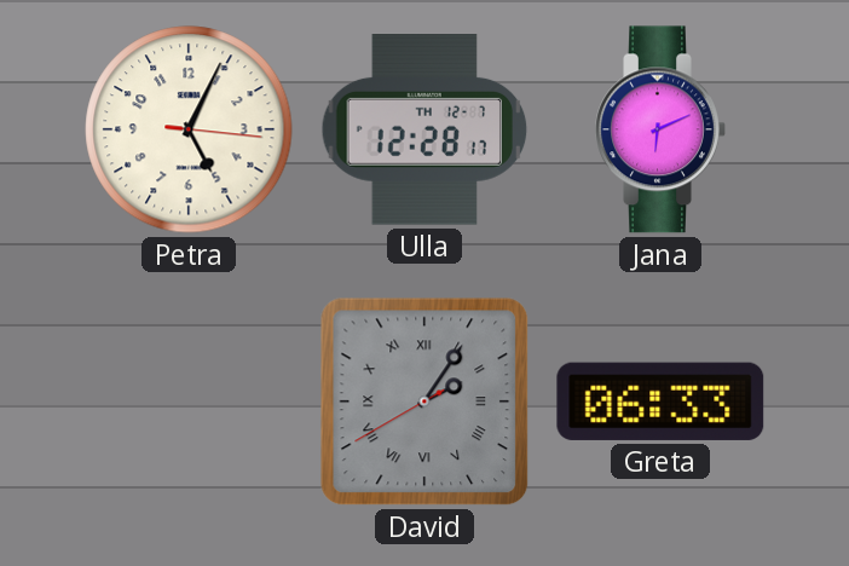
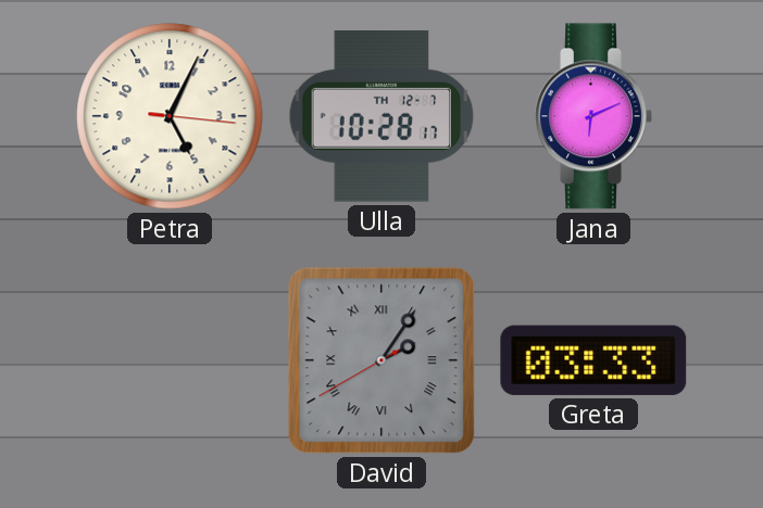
Ulla: 12:28 -> 10:28 (381, 117)
Greta: 06:33 -> 03:33 (593, 360)
